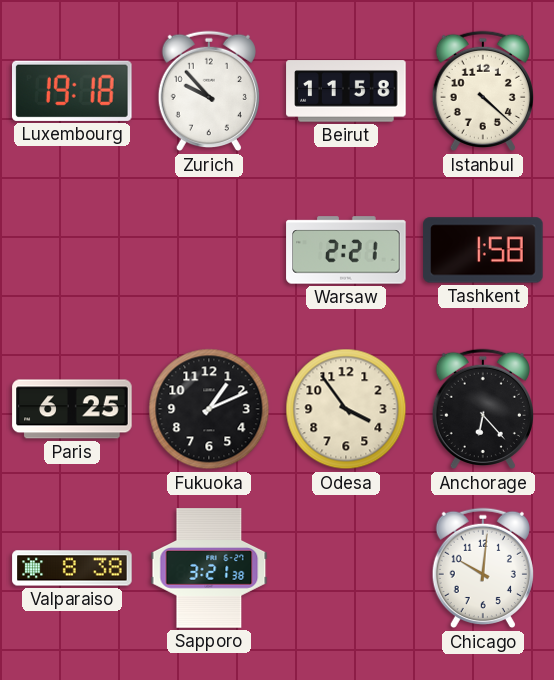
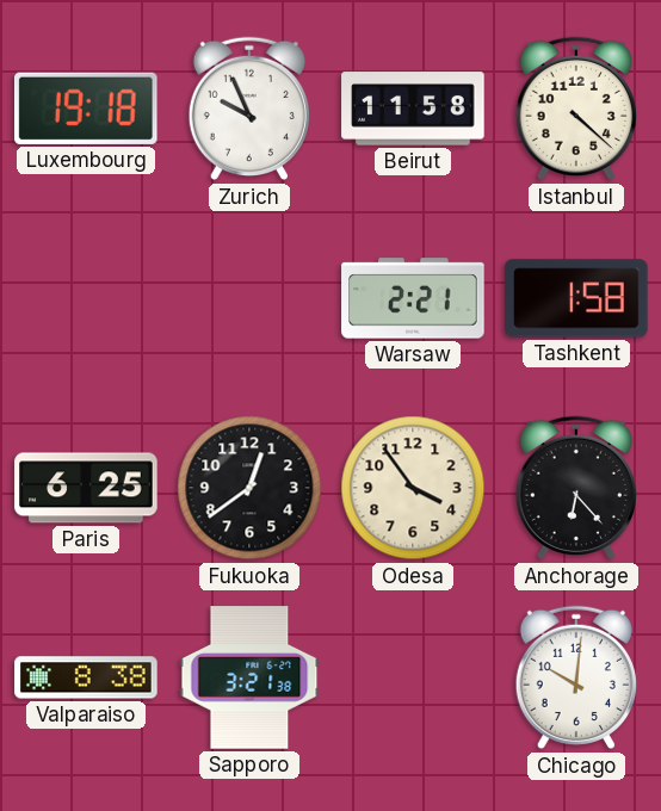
Zurich: 9:53 -> 9:56 (249, 109)
Fukuoka: 1:11 -> 12:39 (249, 488)
